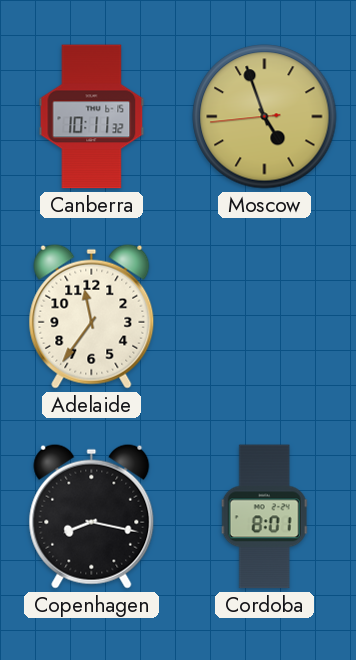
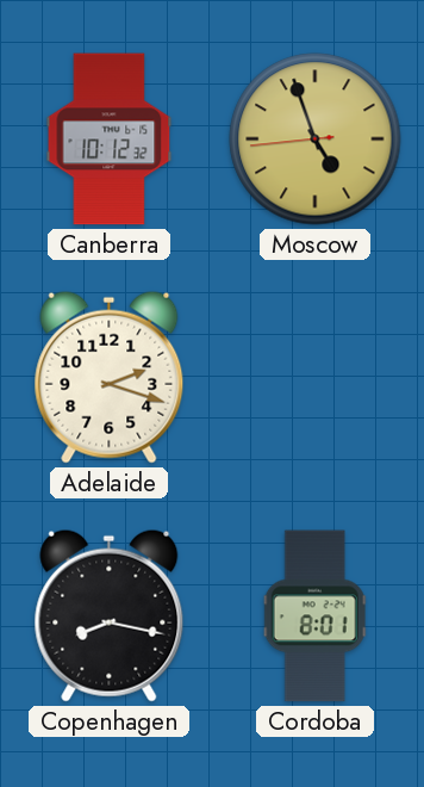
Canberra: 10:11 -> 10:12 (110, 140)
Adelaide: 11:36 -> 2:18 (110, 377)
